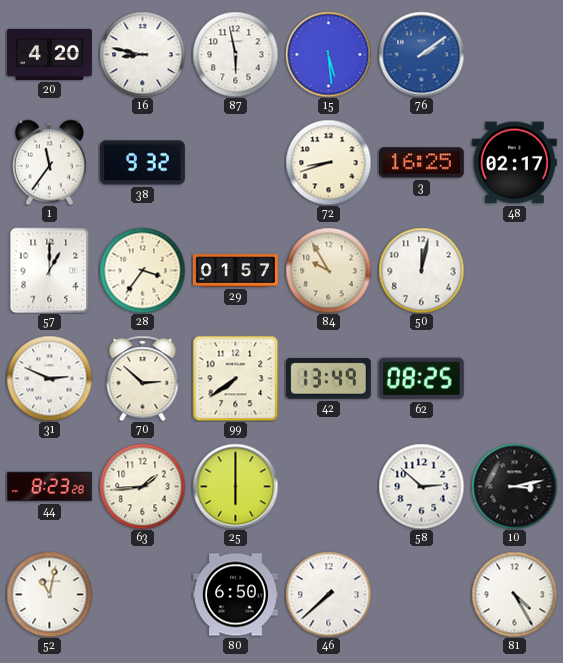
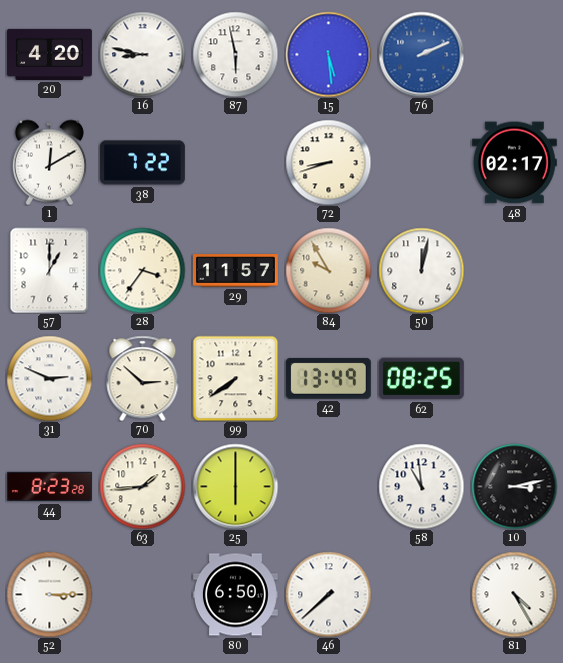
76: 2:09 -> 2:11 (421, 54)
1: 11:36 -> 12:10 (49, 162)
38: 9:32 -> 7:22 (142, 163)
3: 16:25 -> none (421, 163)
29: 01:57 -> 11:57 (235, 271)
58: 2:52 -> 10:59 (421, 486)
52: 11:02 -> 3:15 (49, 594)
